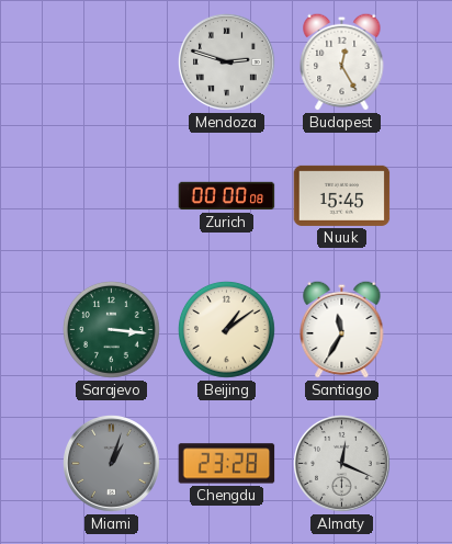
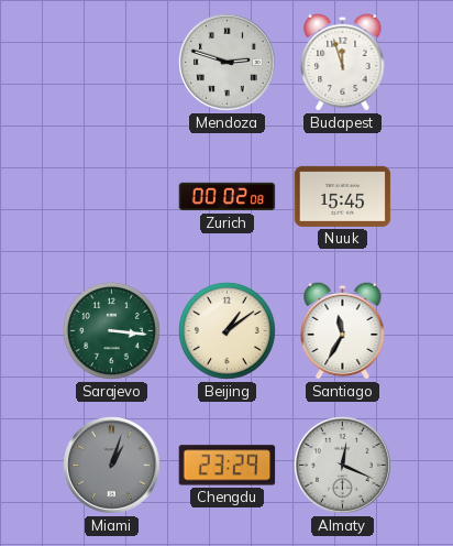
Budapest: 12:25 -> 11:57 (343, 62)
Zurich: 00:00 -> 00:02 (228, 197)
Chengdu: 23:28 -> 23:29 (228, 466)
